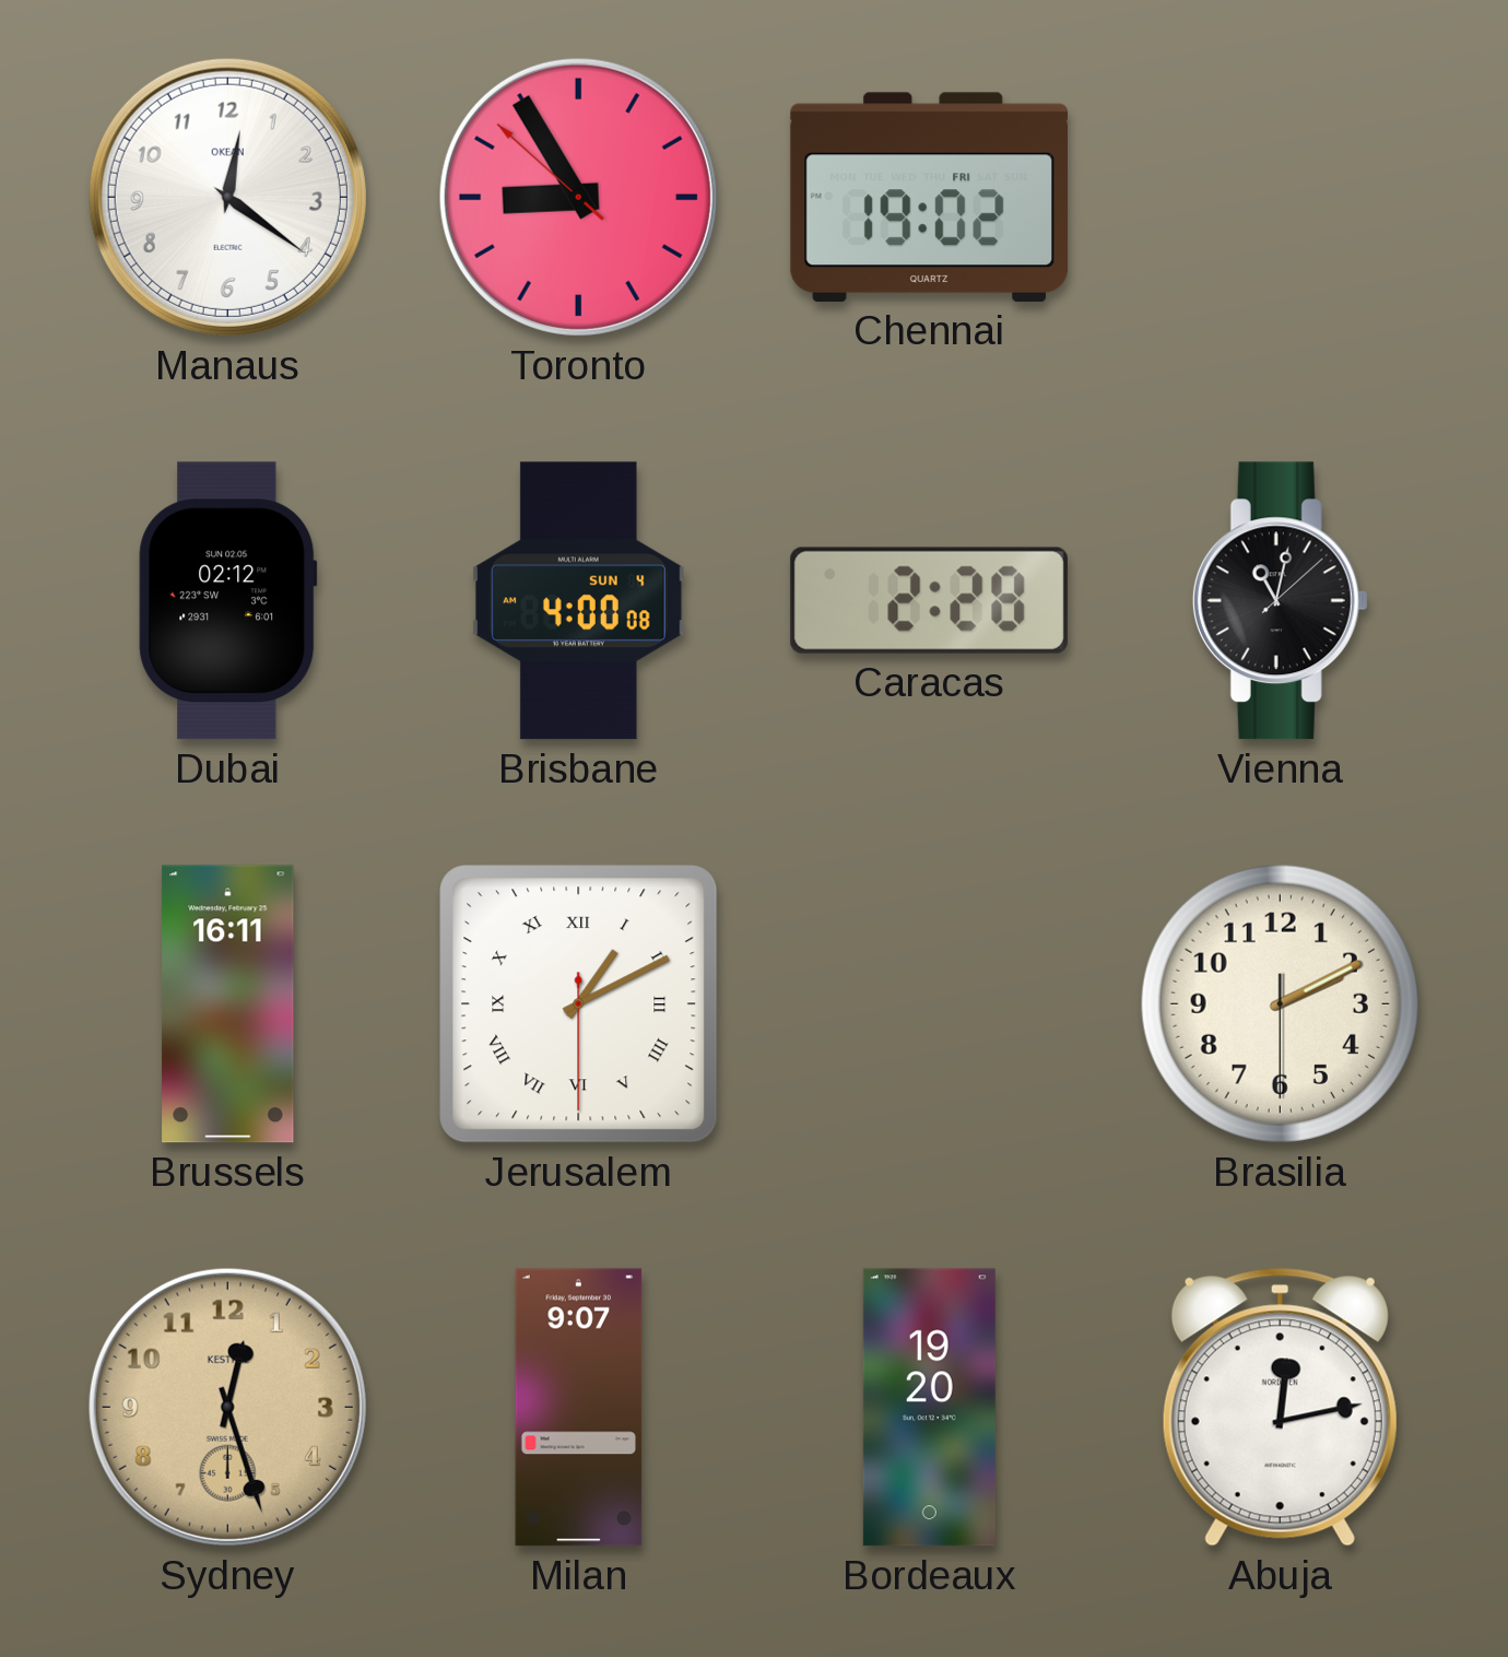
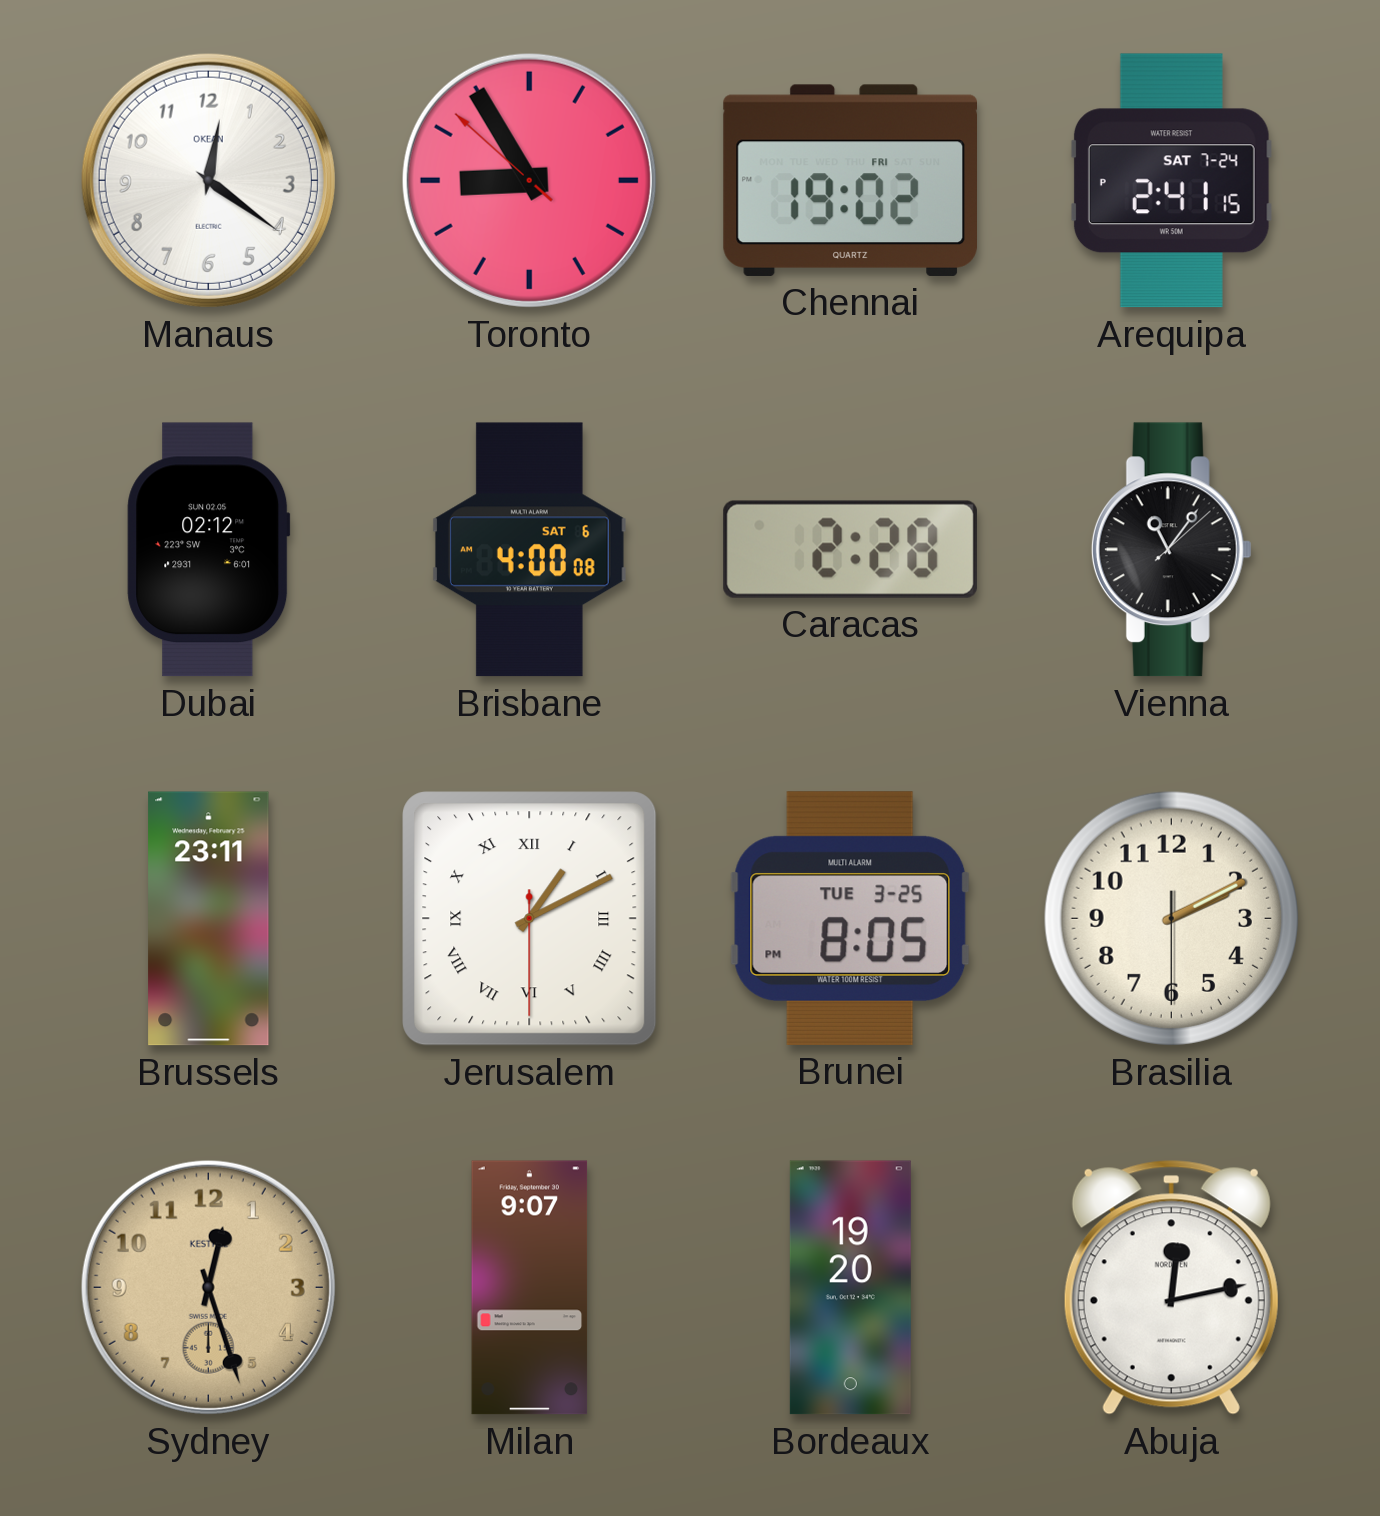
Arequipa: none -> 2:41 (1171, 181)
Brisbane date: SUN 4 -> SAT 6 (529, 550)
Vienna: 11:02 -> 11:06 (1171, 550)
Brussels: 16:11 -> 23:11 (209, 919)
Brunei: none -> 8:05 (850, 918)
